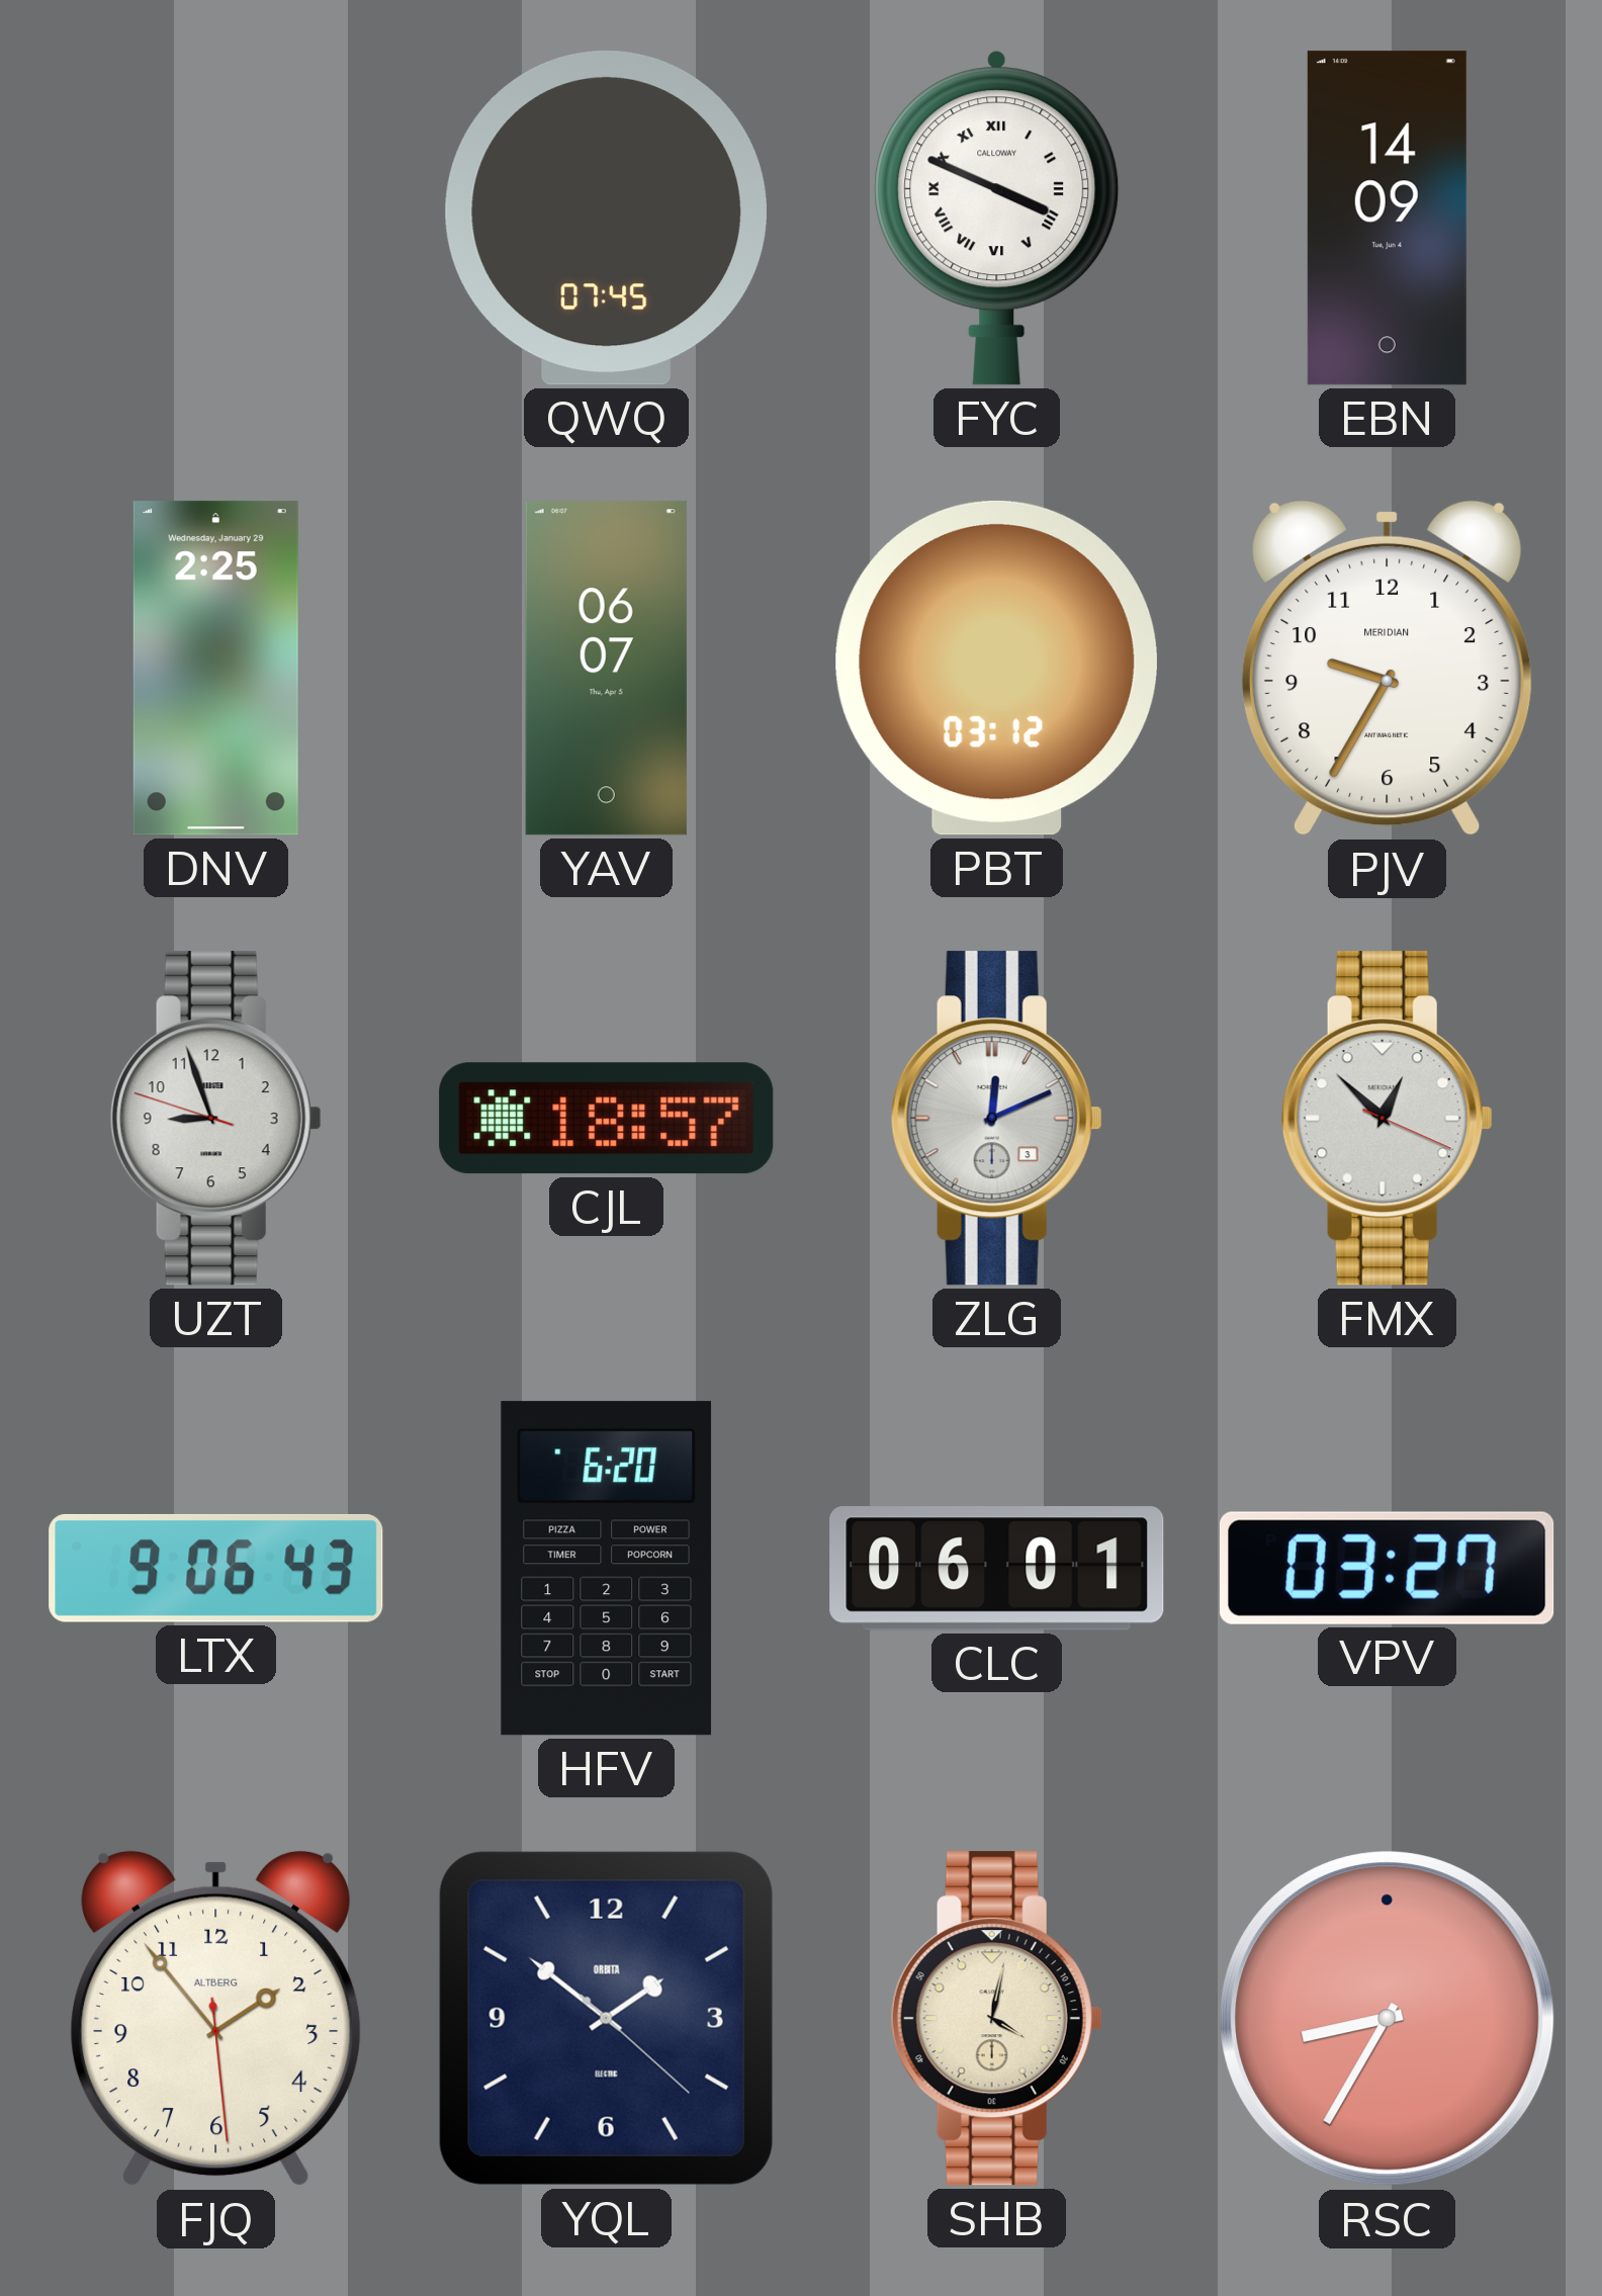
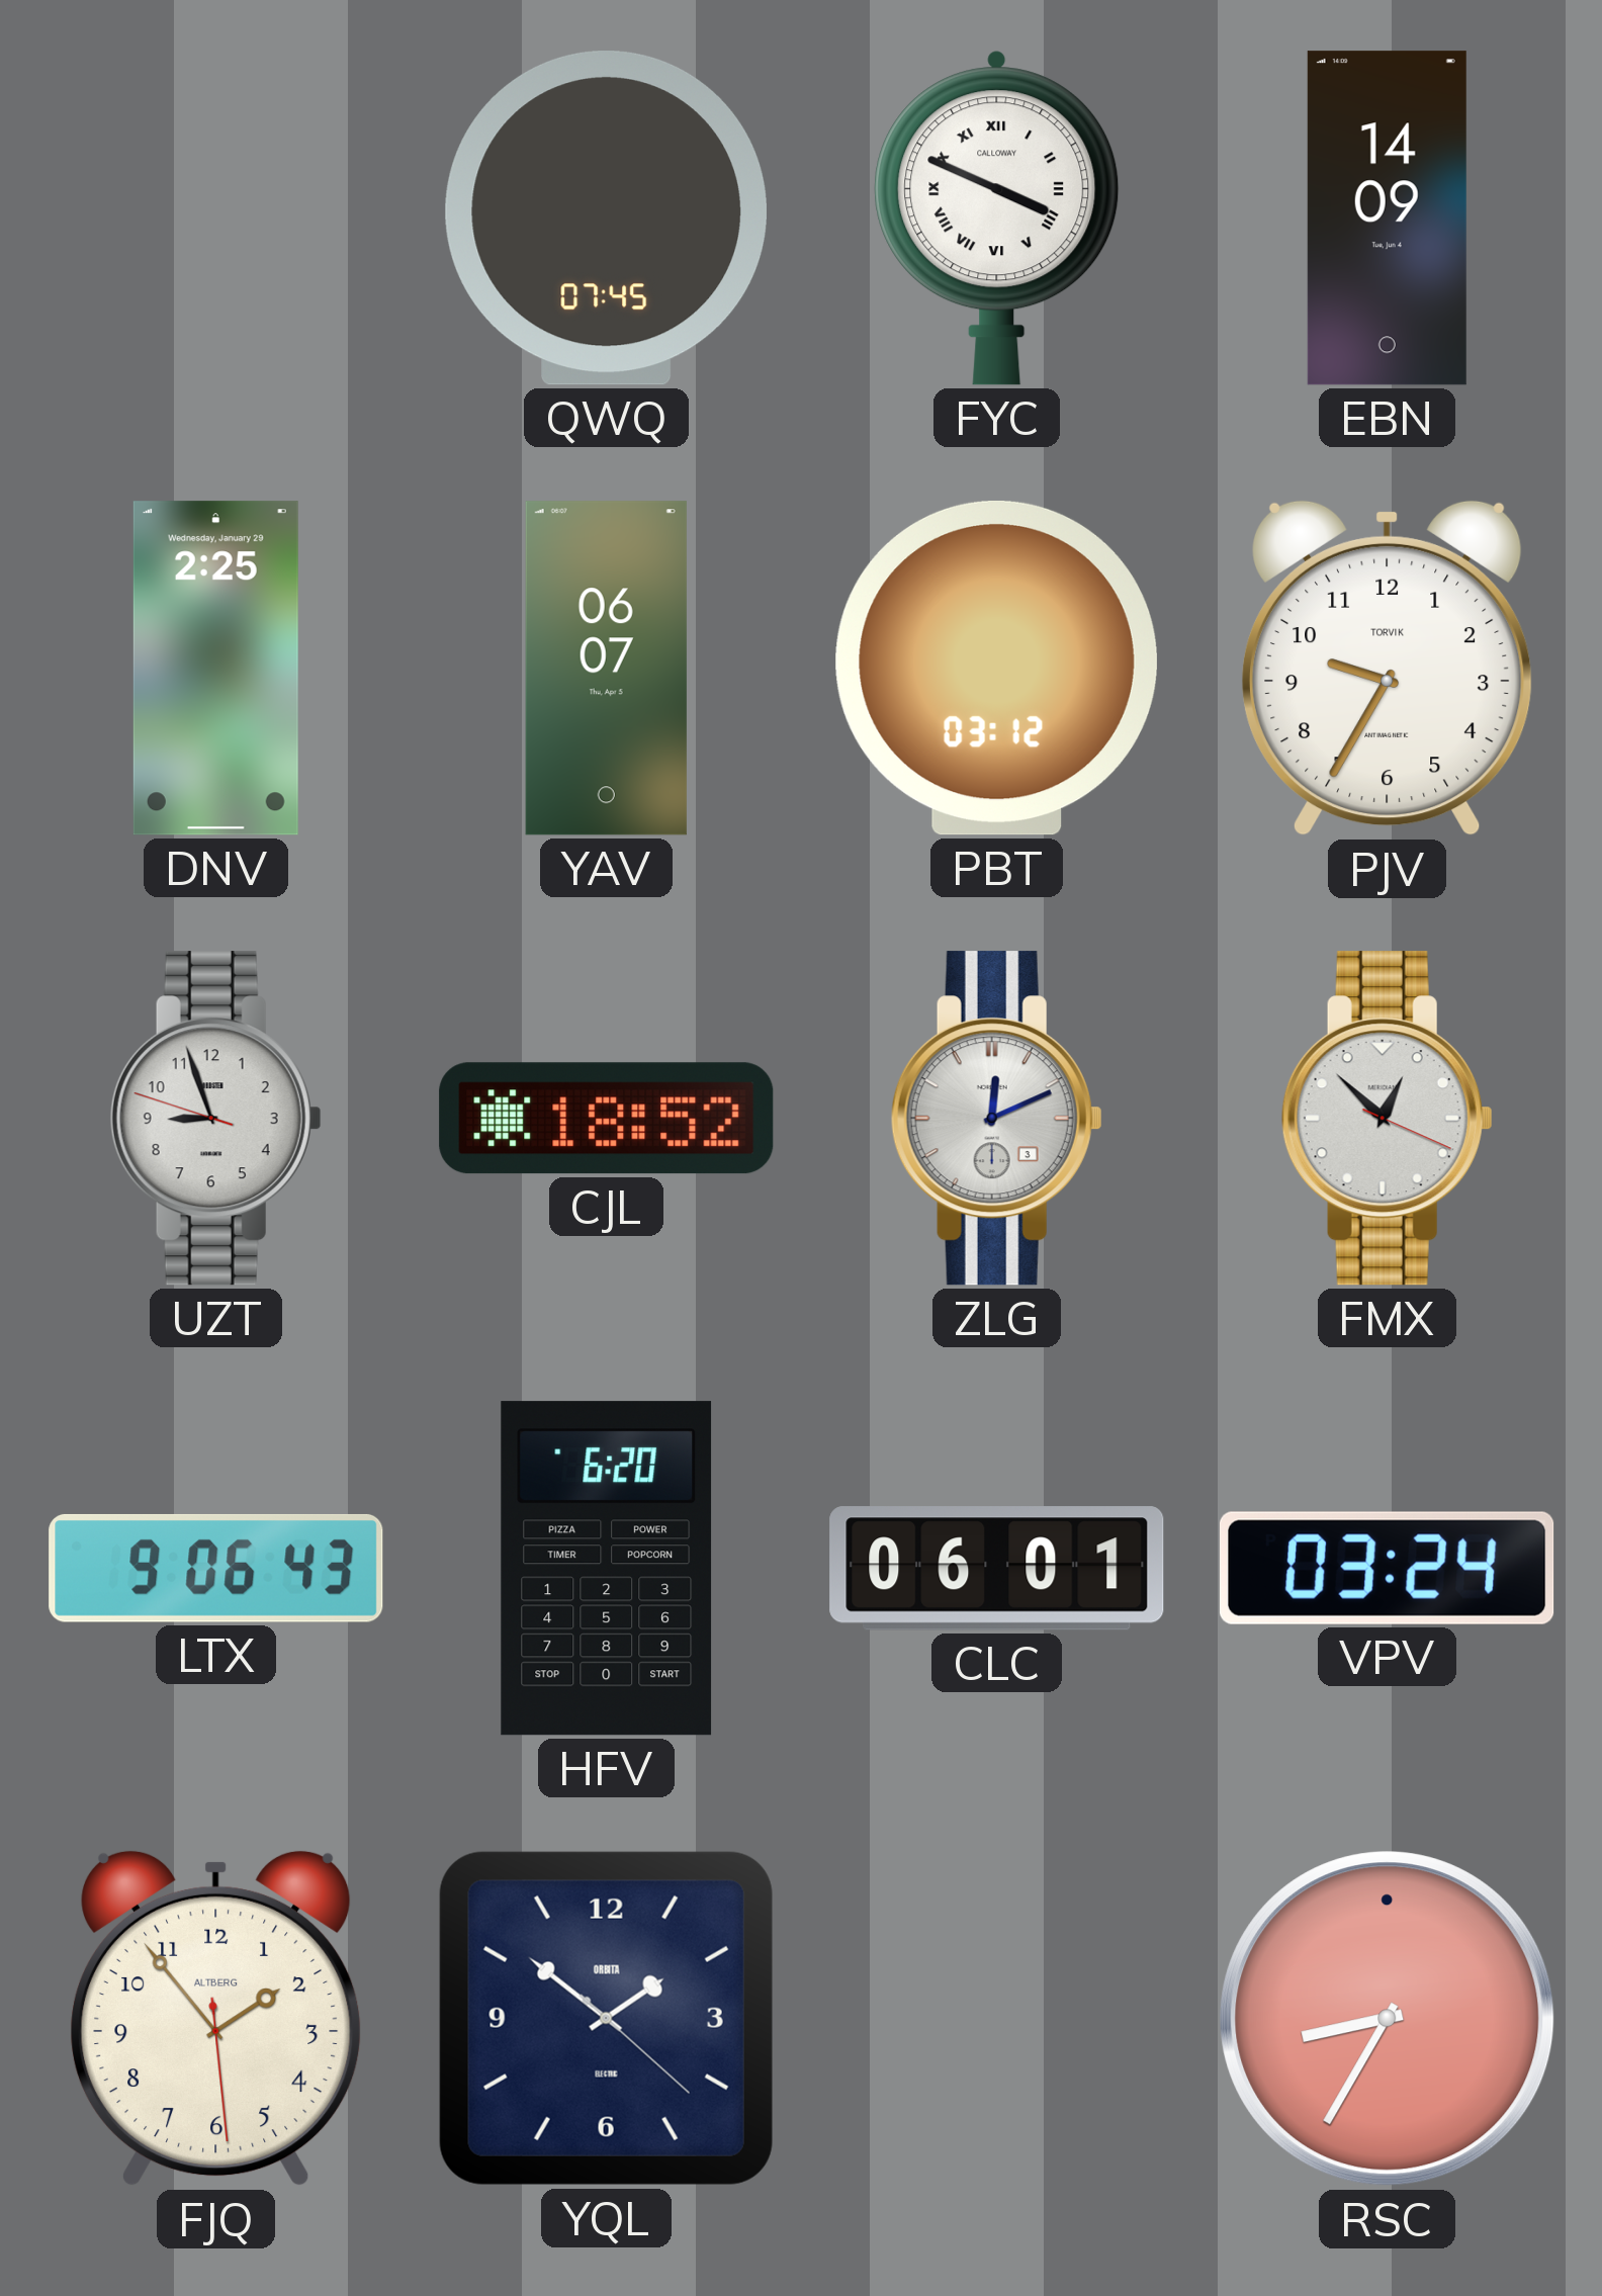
PJV brand: MERIDIAN -> TORVIK (1387, 669)
CJL: 18:57 -> 18:52 (607, 1119)
VPV: 03:27 -> 03:24 (1387, 1568)
SHB: 4:02 -> none (996, 2019)
